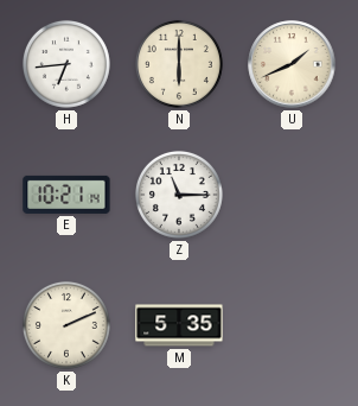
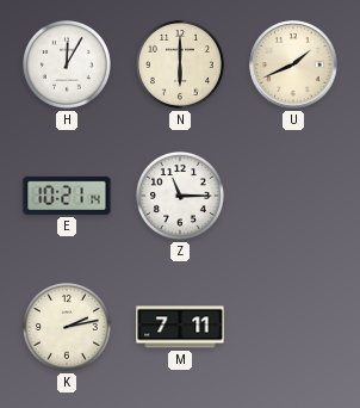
H: 6:44 -> 12:05 (67, 64)
K: 2:11 -> 2:13 (67, 327)
M: 5:35 -> 7:11 (180, 327)
